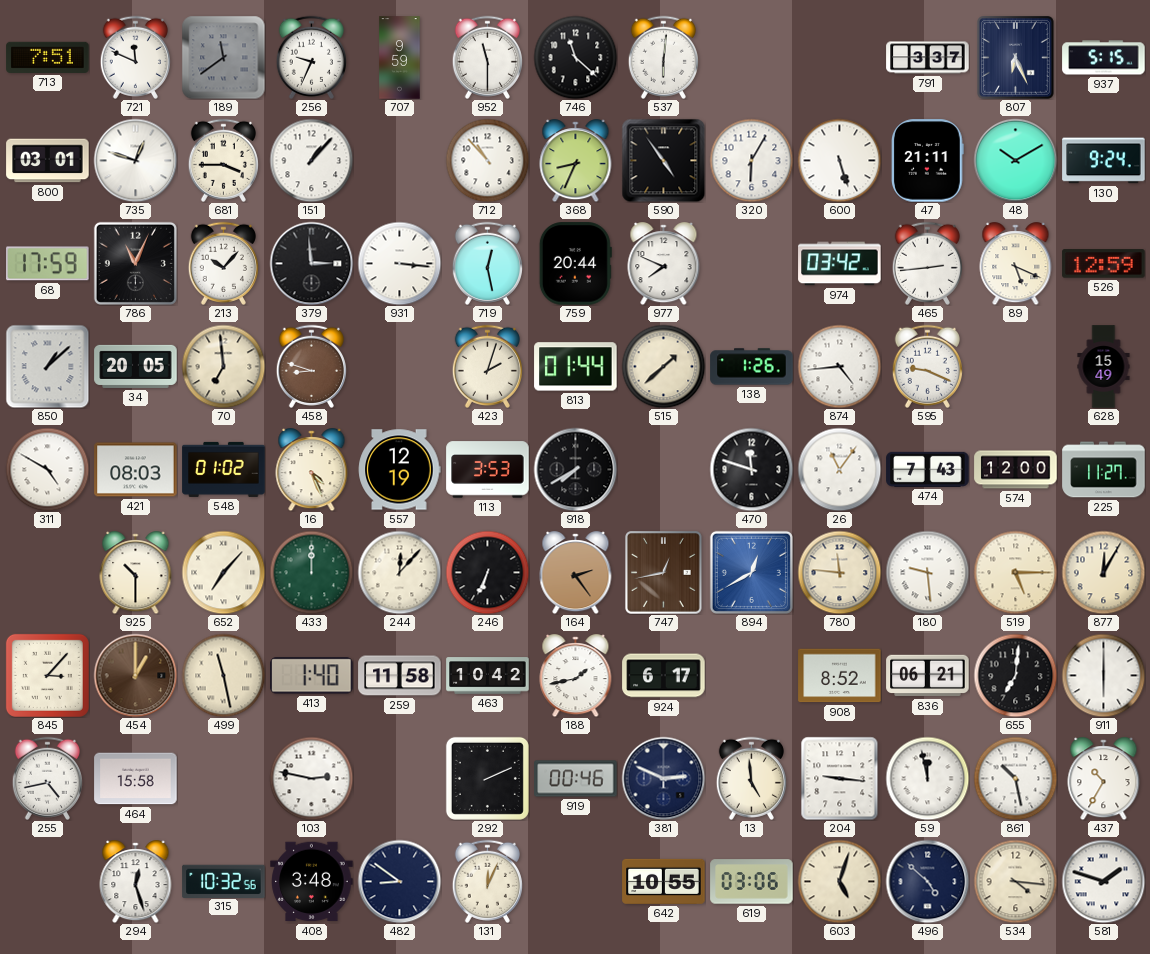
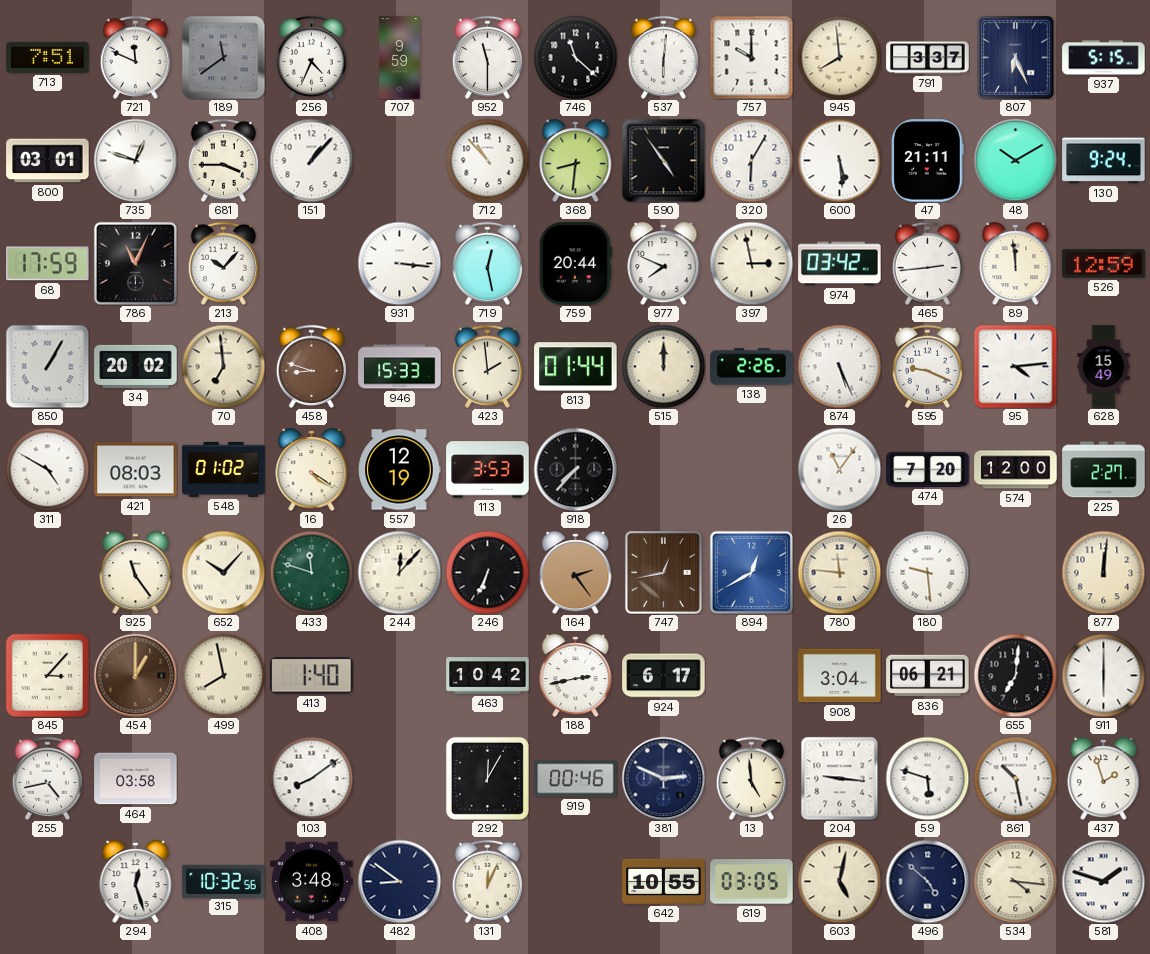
256: 9:34 -> 4:34 (311, 57)
757: none -> 10:00 (751, 57)
945: none -> 7:59 (839, 57)
368: 8:34 -> 8:31 (576, 161)
600: 5:27 -> 5:29 (839, 160)
379: 2:59 -> none (311, 263)
397: none -> 2:58 (751, 263)
89: 5:19 -> 11:59 (1016, 264)
850: 1:08 -> 1:05 (47, 366)
34: 20:05 -> 20:02 (136, 366)
946: none -> 15:33 (400, 367)
423: 2:03 -> 1:59 (487, 366)
515: 1:38 -> 12:00 (663, 366)
138: 1:26 -> 2:26 (752, 367)
874: 4:44 -> 5:26 (839, 366)
95: none -> 4:14 (1015, 366)
16: 4:26 -> 4:21 (312, 470)
918: 7:40 -> 7:37 (575, 469)
470: 11:48 -> none (751, 469)
474: 7:43 -> 7:20 (928, 469)
225: 11:27 -> 2:27 (1104, 470)
925: 10:30 -> 11:24 (136, 573)
652: 7:07 -> 10:07 (223, 572)
433: 12:00 -> 11:48 (311, 572)
519: 5:15 -> none (1015, 572)
877: 12:05 -> 12:01 (1103, 572)
499: 11:28 -> 7:58 (223, 675)
259: 11:58 -> none (400, 676)
188: 1:43 -> 2:43 (576, 676)
908: 8:52 -> 3:04 (840, 676)
464: 15:58 -> 03:58 (136, 779)
103: 2:47 -> 8:09 (311, 778)
292: 2:11 -> 12:05 (487, 778)
59: 11:58 -> 5:48 (927, 778)
437: 10:35 -> 1:57 (1104, 779)
619: 03:06 -> 03:05 (752, 882)
603: 5:03 -> 5:02 (839, 881)
